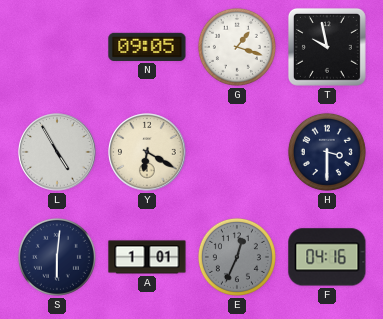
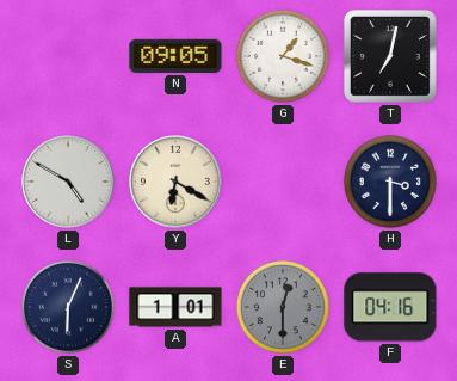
T: 9:58 -> 7:02 (390, 56)
L: 4:55 -> 4:50 (68, 182)
S: 6:01 -> 6:04 (68, 307)
E: 12:34 -> 12:30 (283, 307)
